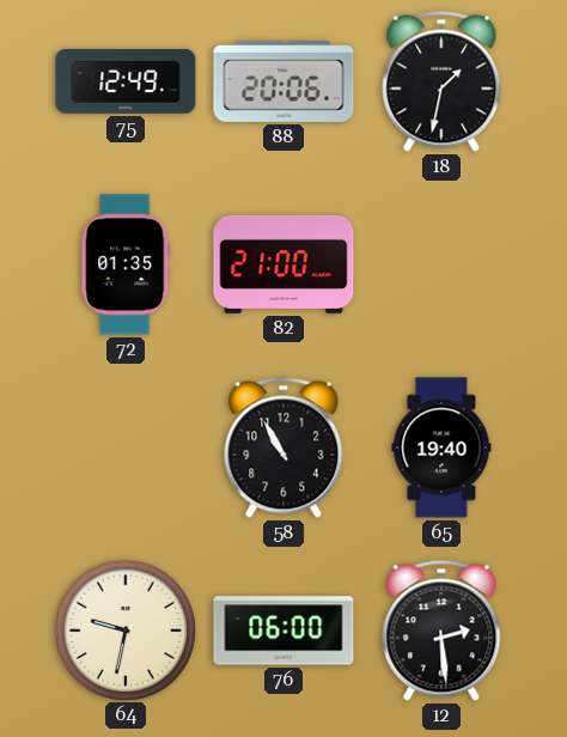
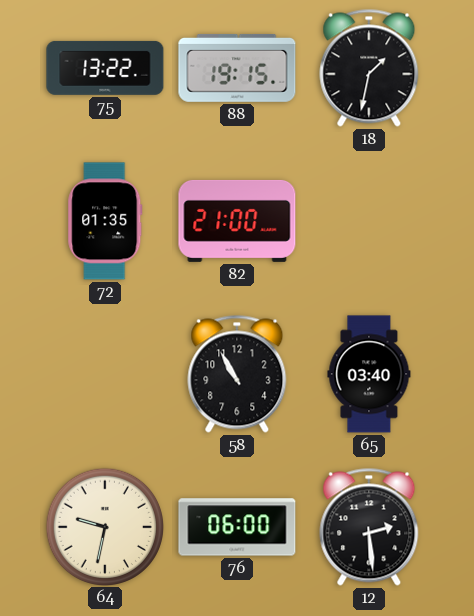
75: 12:49 -> 13:22 (105, 68)
88: 20:06 -> 19:15 (237, 68)
65: 19:40 -> 03:40 (369, 374)
